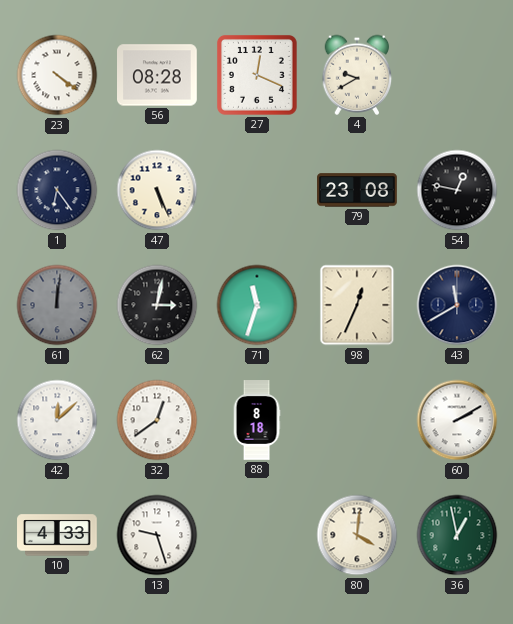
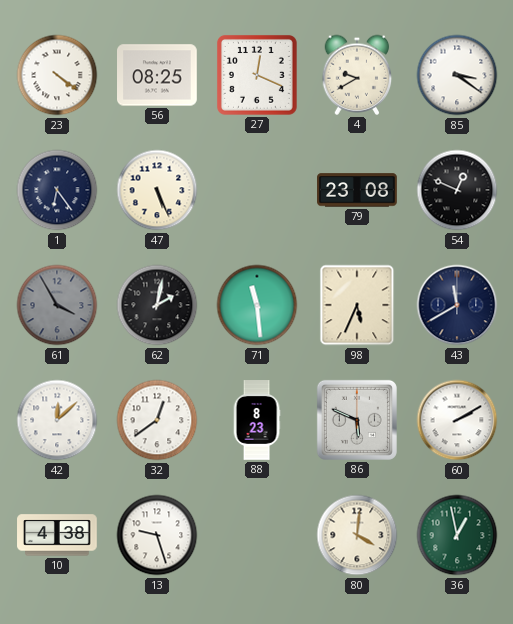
56: 08:28 -> 08:25 (158, 75)
85: none -> 3:21 (457, 75)
54: 12:47 -> 12:49 (457, 190)
61: 12:01 -> 3:55 (57, 305)
62: 3:02 -> 2:02 (157, 305)
71: 11:33 -> 11:29 (257, 305)
98: 12:34 -> 5:34 (357, 305)
88: 8:18 -> 8:23 (257, 420)
86: none -> 5:49 (357, 420)
10: 4:33 -> 4:38 (57, 535)
